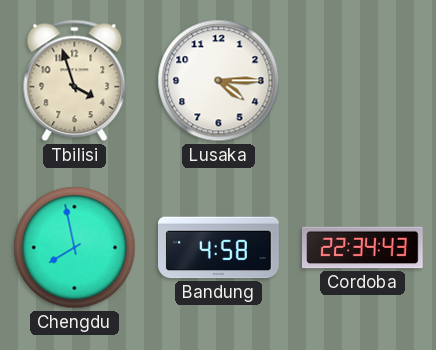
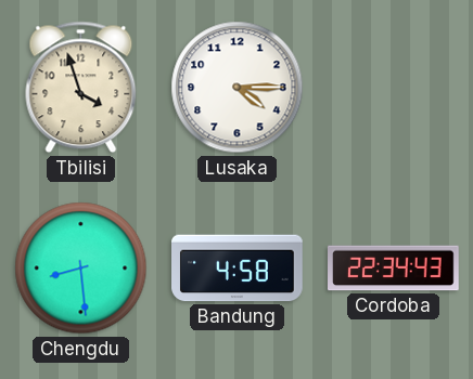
Chengdu: 7:58 -> 8:29 (81, 269)
